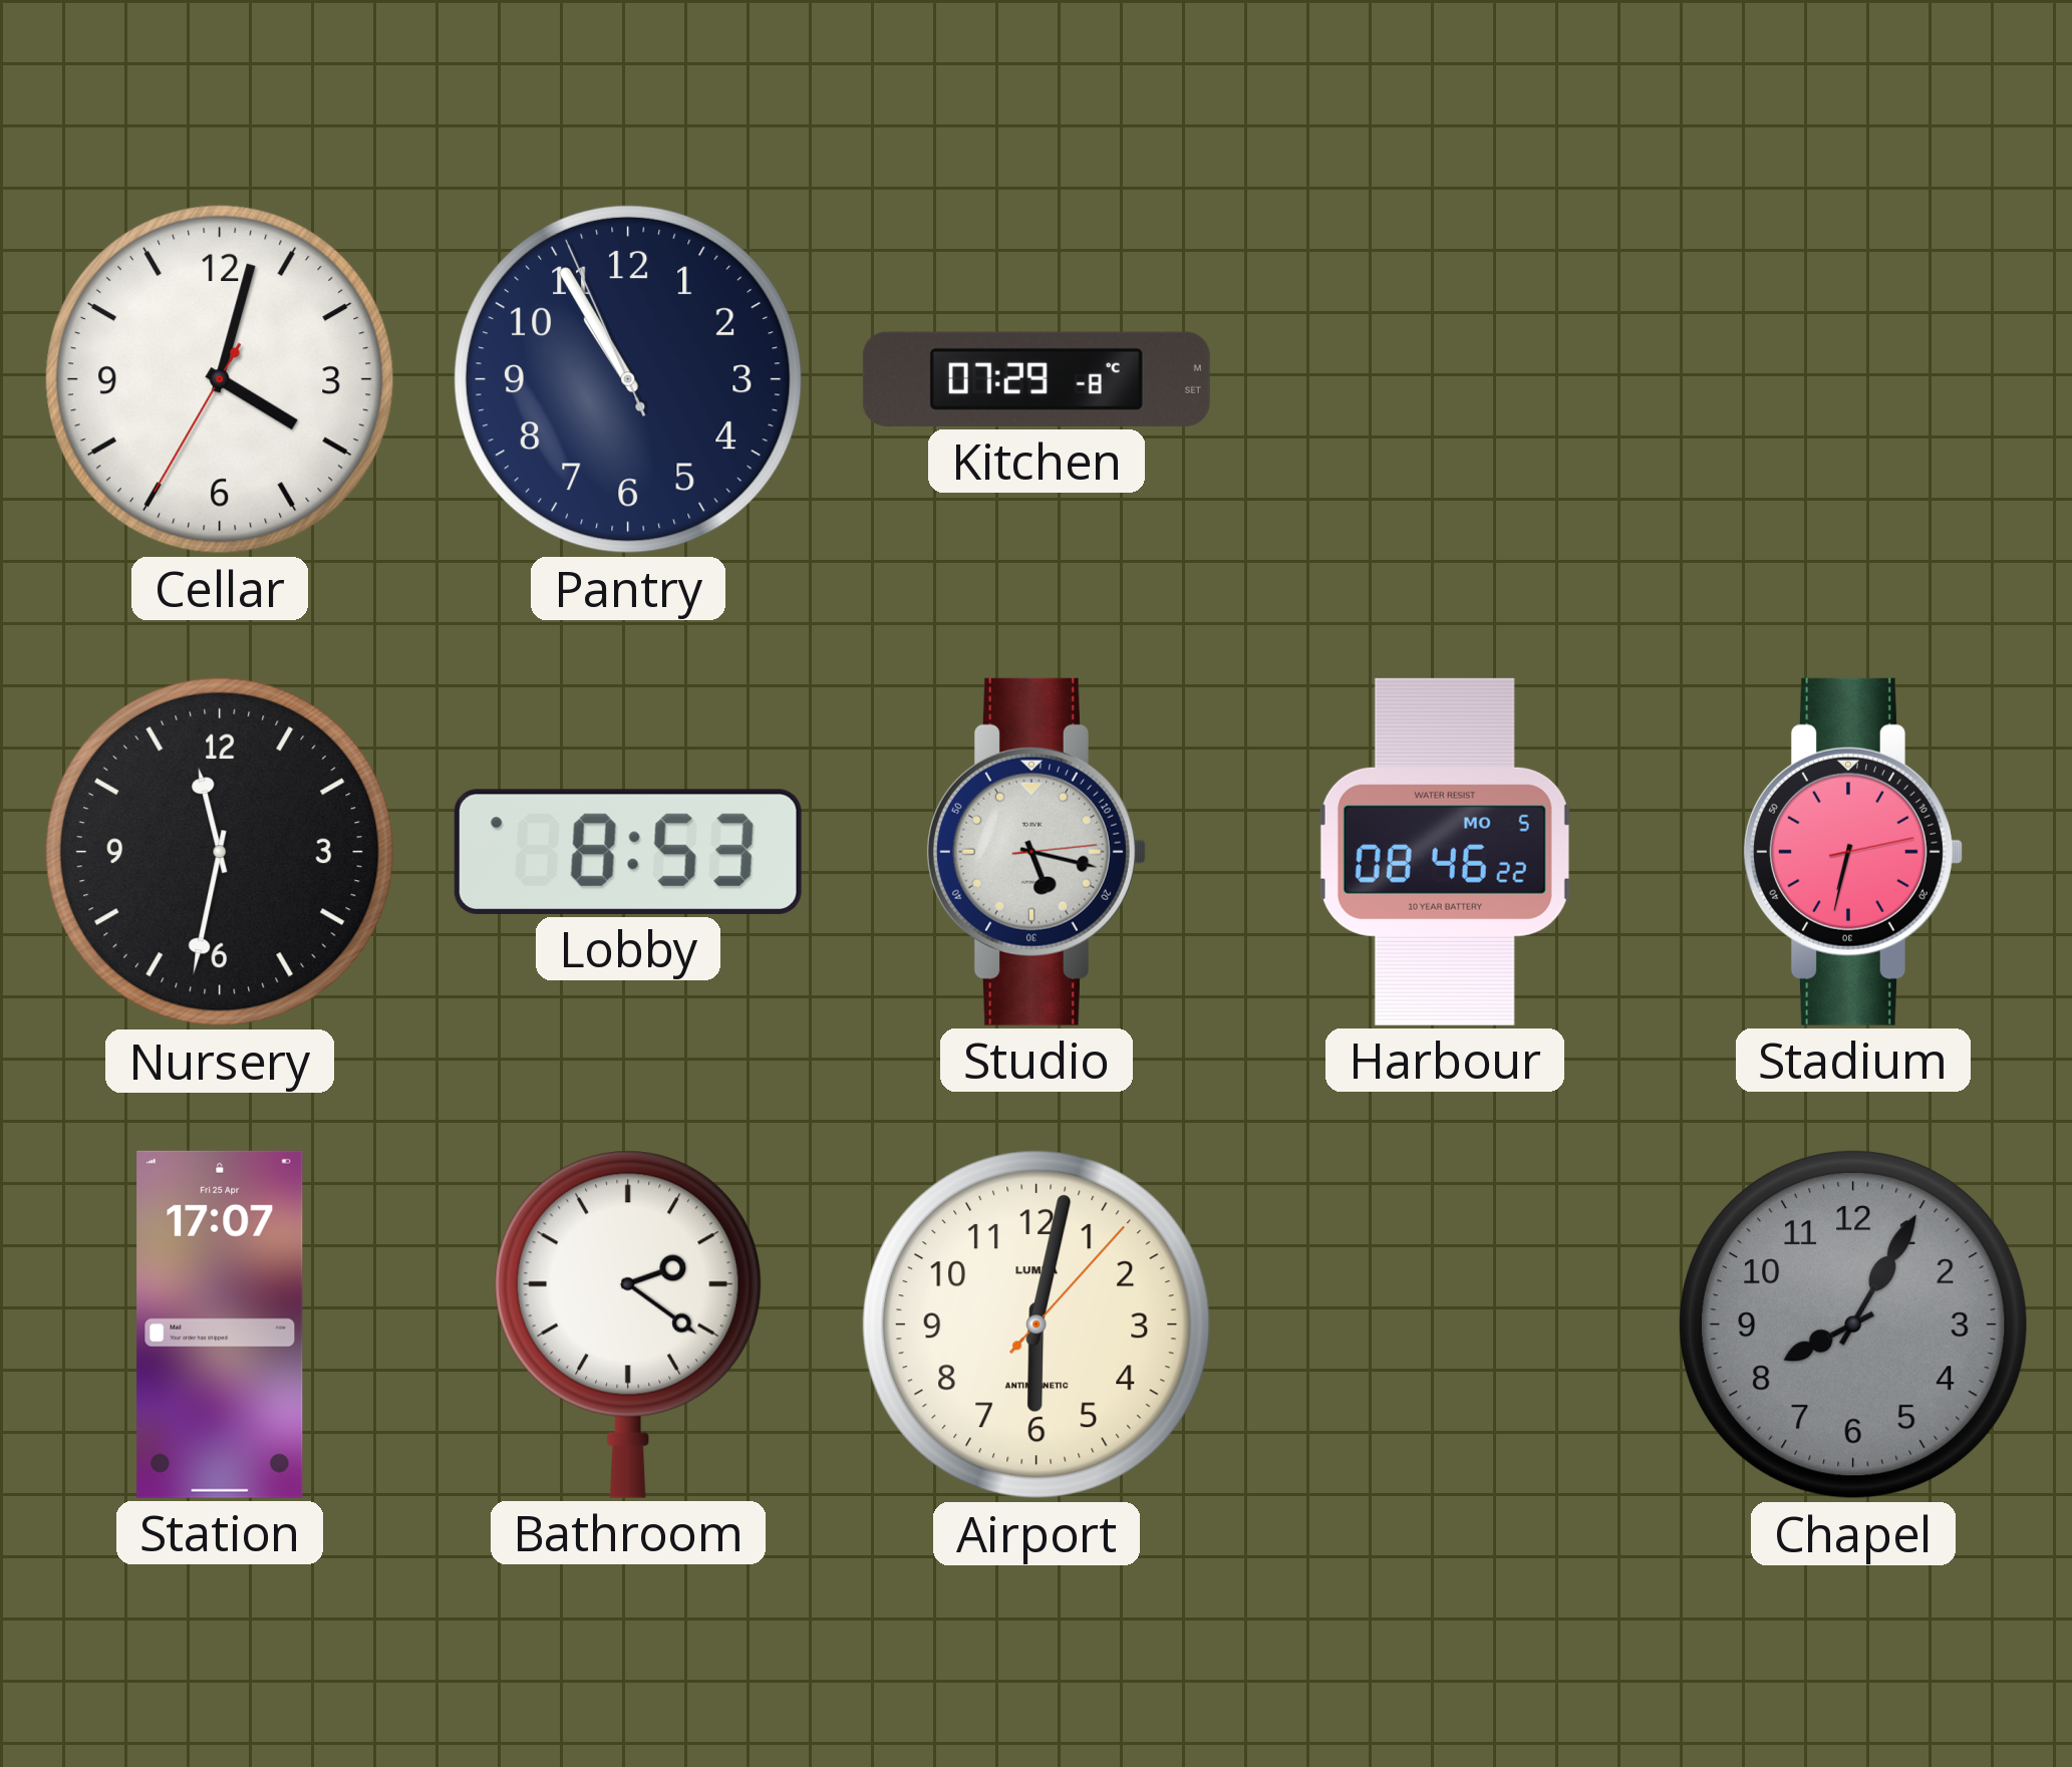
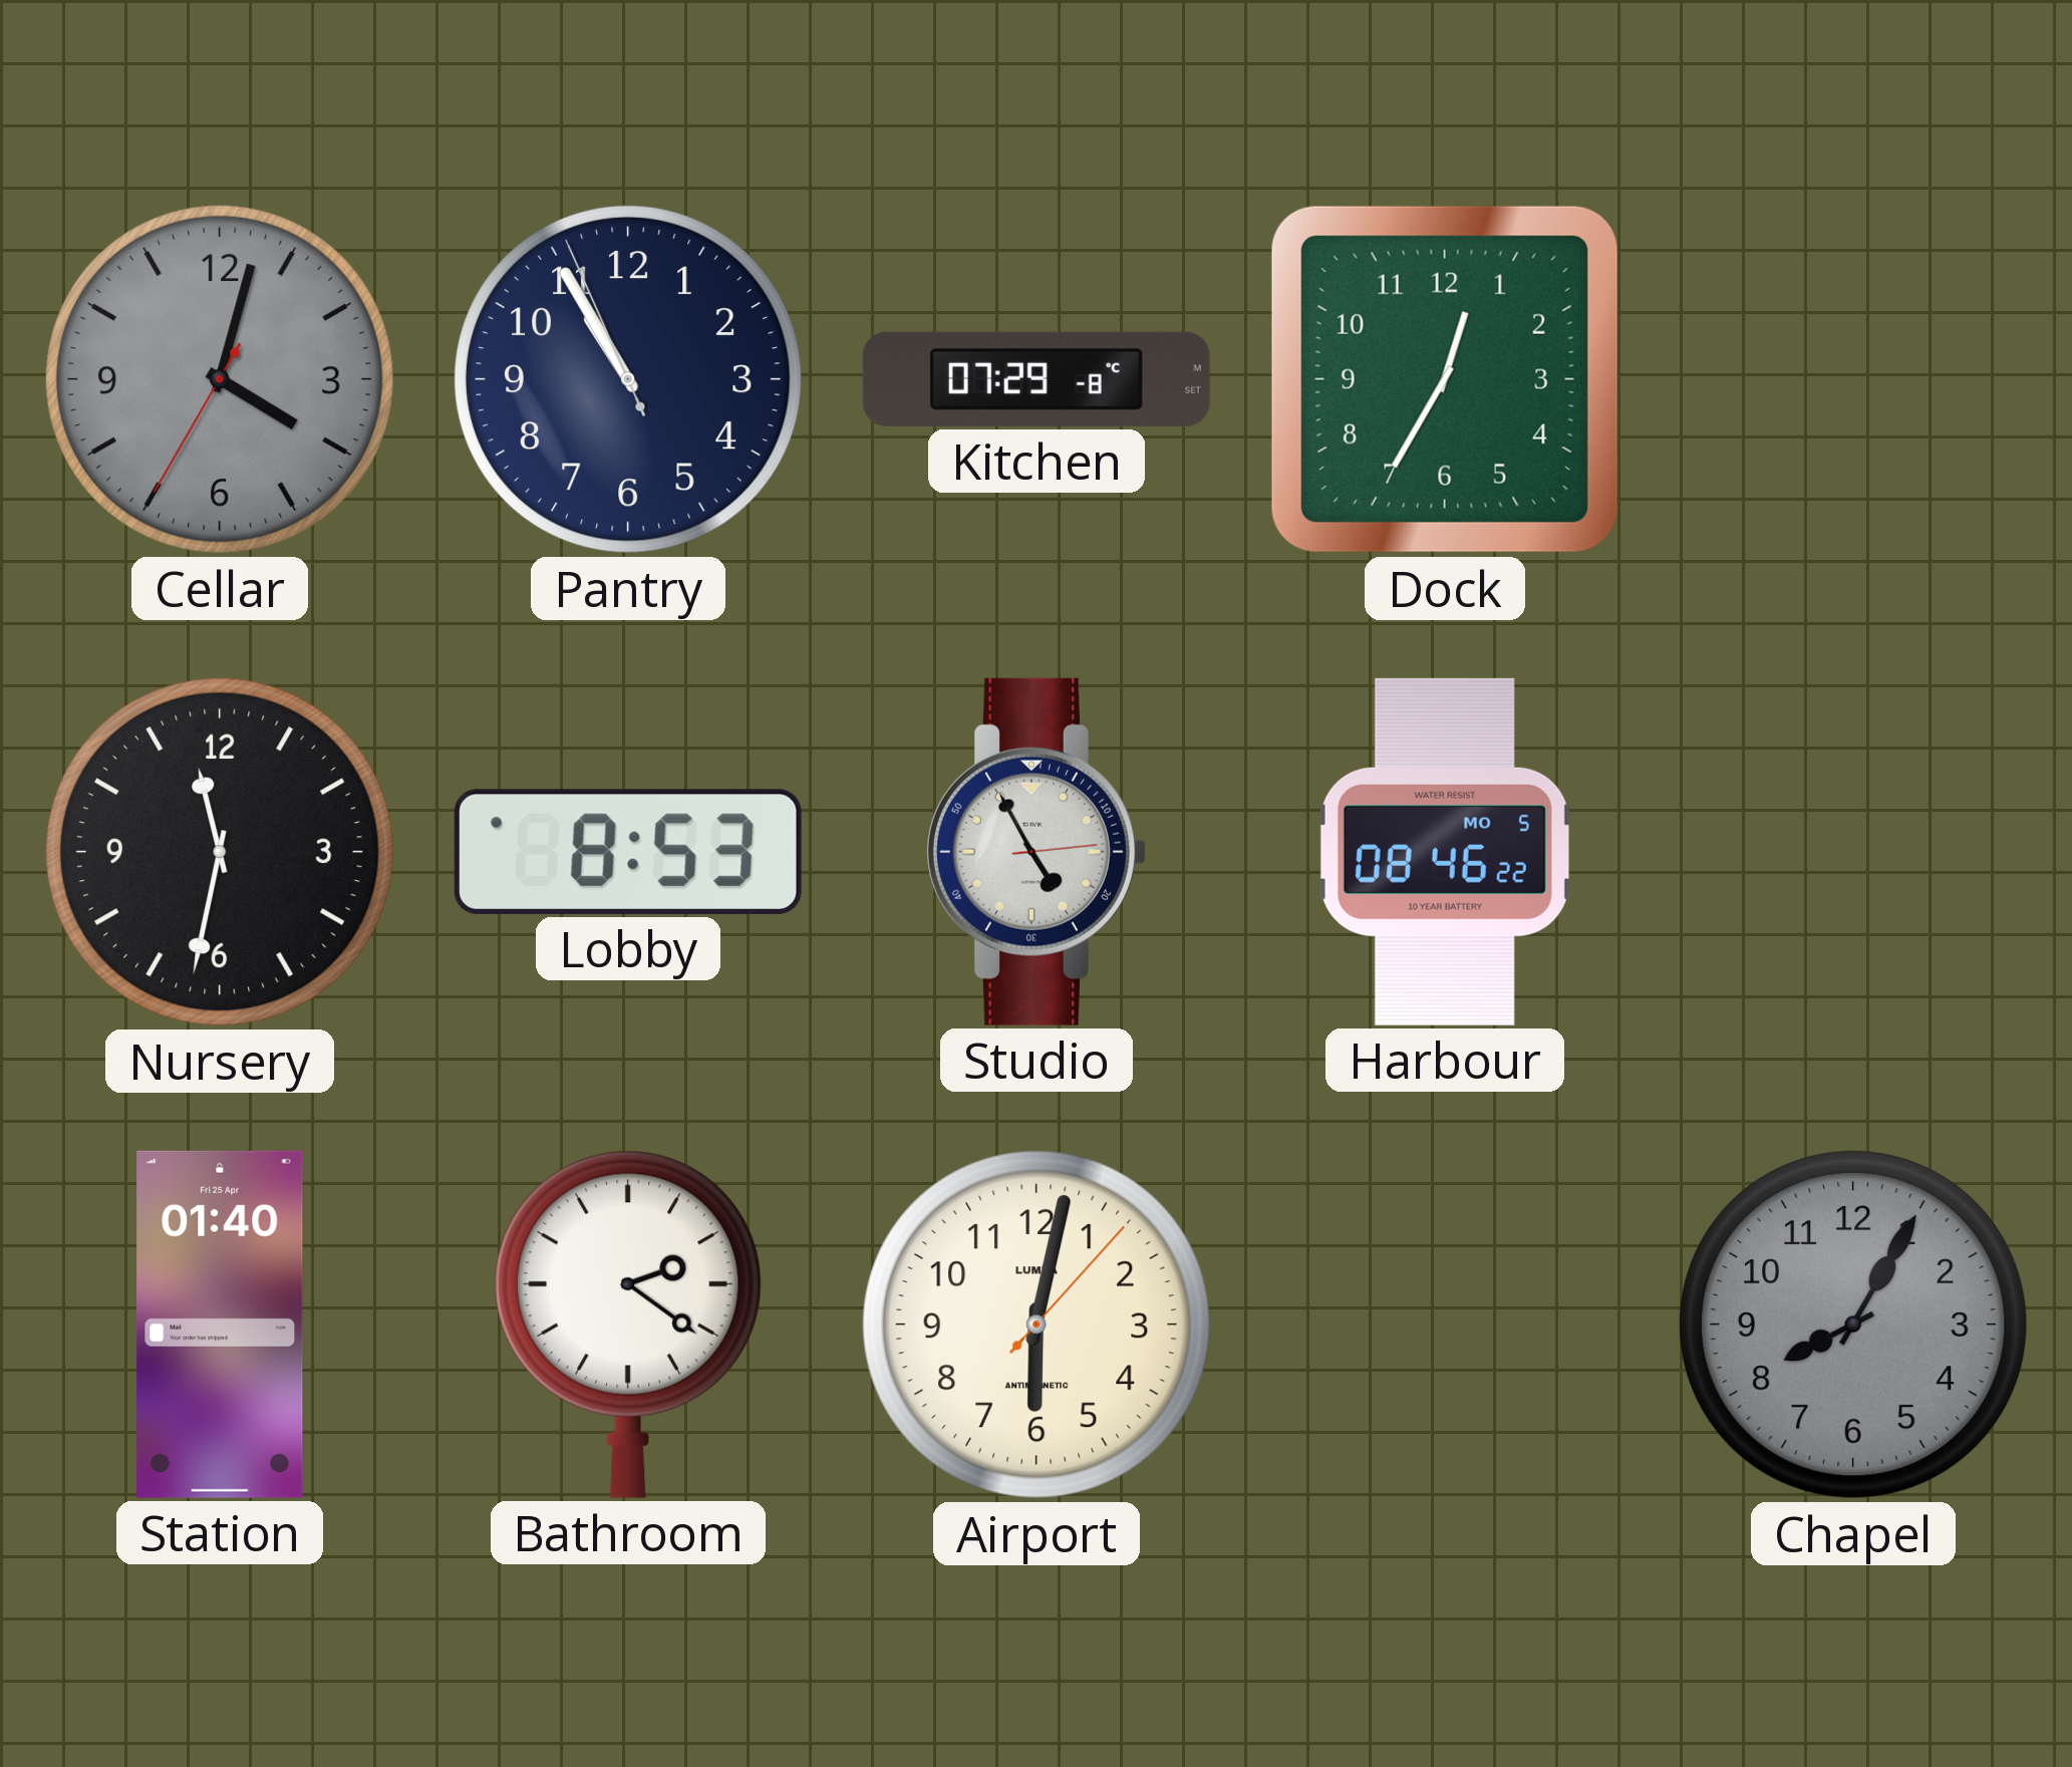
Cellar dial: white -> grey (220, 379)
Dock: none -> 12:35 (1445, 379)
Studio: 5:17 -> 4:55 (1035, 852)
Stadium: 6:32 -> none (1852, 852)
Station: 17:07 -> 01:40 (220, 1324)
